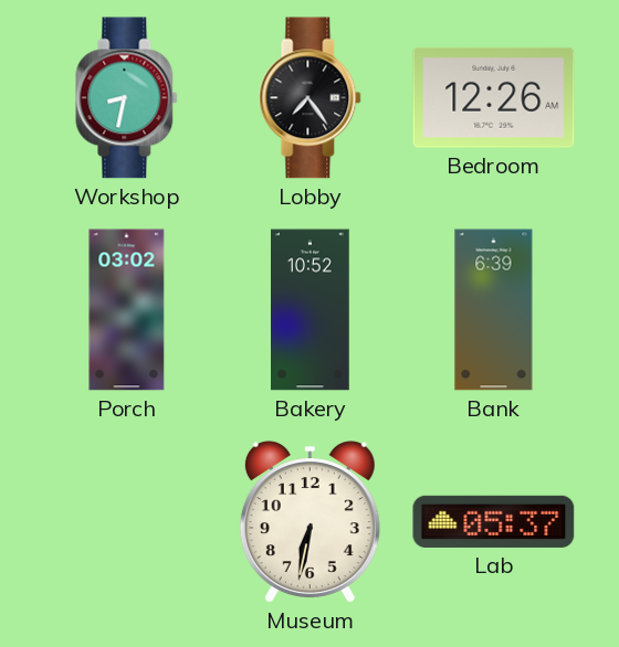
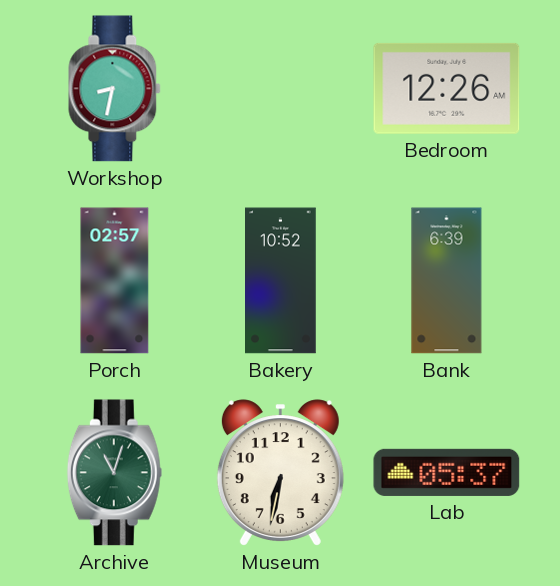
Lobby: 7:24 -> none (311, 98)
Porch: 03:02 -> 02:57 (115, 281)
Archive: none -> 11:03 (114, 473)
